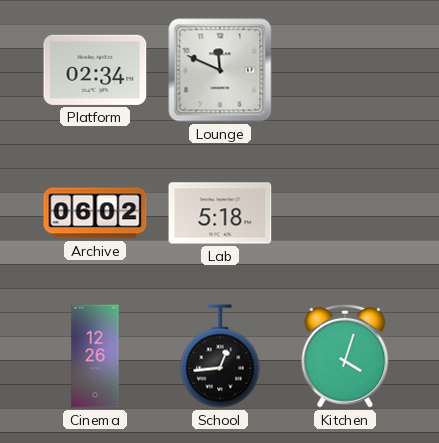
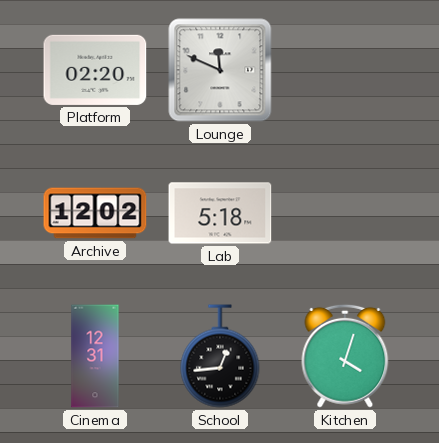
Platform: 02:34 -> 02:20 (95, 70)
Archive: 06:02 -> 12:02 (95, 213)
Cinema: 12:26 -> 12:31 (95, 356)
